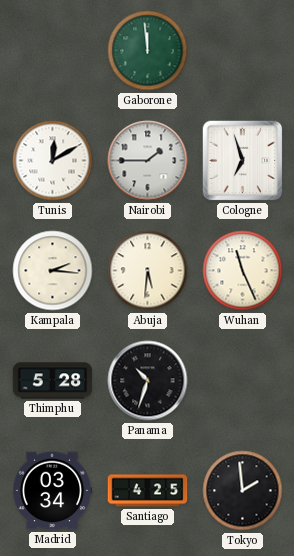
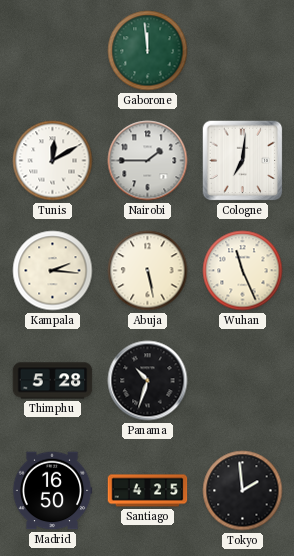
Cologne: 6:57 -> 7:01 (243, 161)
Abuja: 5:31 -> 5:28 (148, 271)
Madrid: 03:34 -> 16:50 (52, 491)
